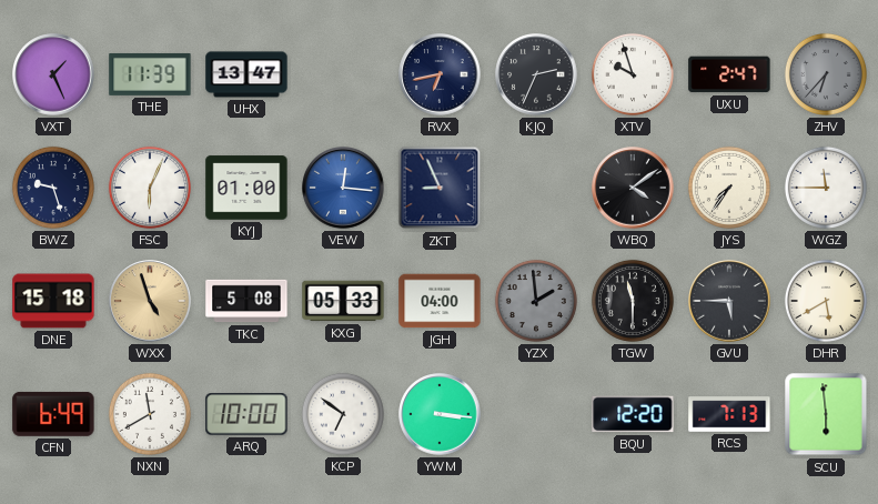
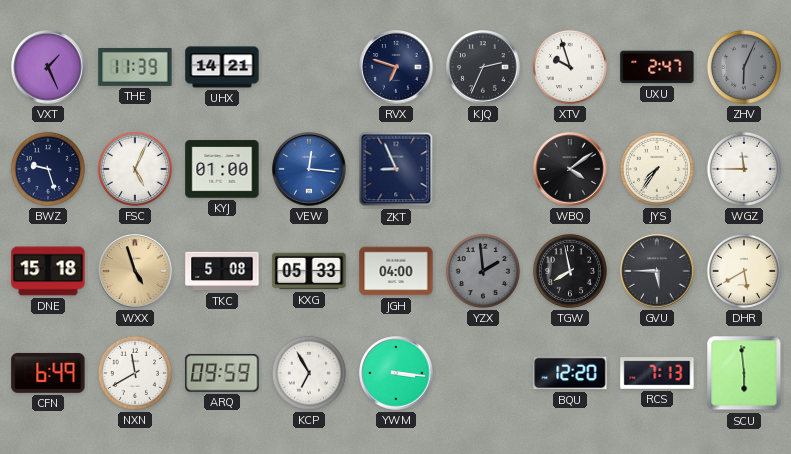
UHX: 13:47 -> 14:21 (222, 67)
RVX: 6:43 -> 6:48 (396, 67)
ZHV: 6:37 -> 6:04 (744, 67)
FSC: 6:04 -> 5:04 (135, 169)
TGW: 11:30 -> 7:58 (570, 271)
ARQ: 10:00 -> 09:59 (222, 373)
KCP: 6:51 -> 6:55 (309, 373)
